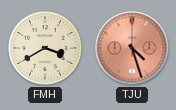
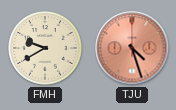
FMH: 3:40 -> 9:40 (45, 48)
